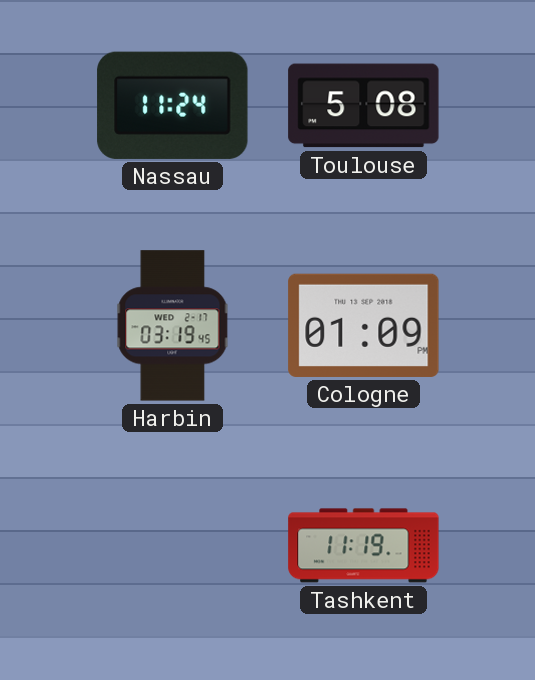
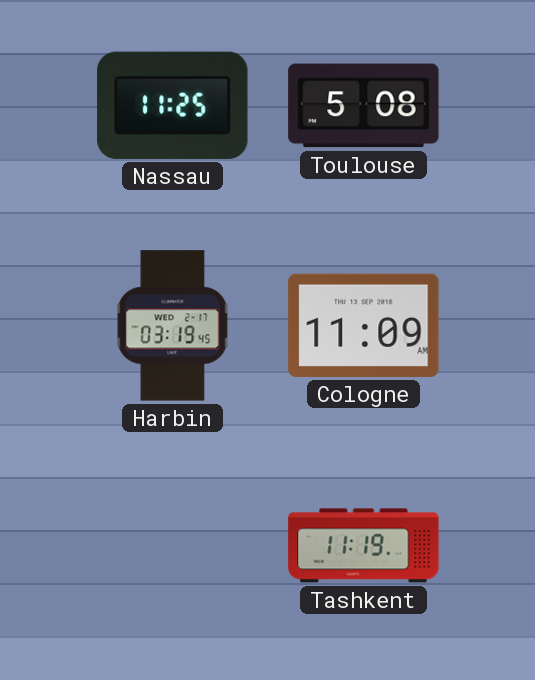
Nassau: 11:24 -> 11:25 (173, 105)
Cologne: 01:09 -> 11:09 (364, 325)
